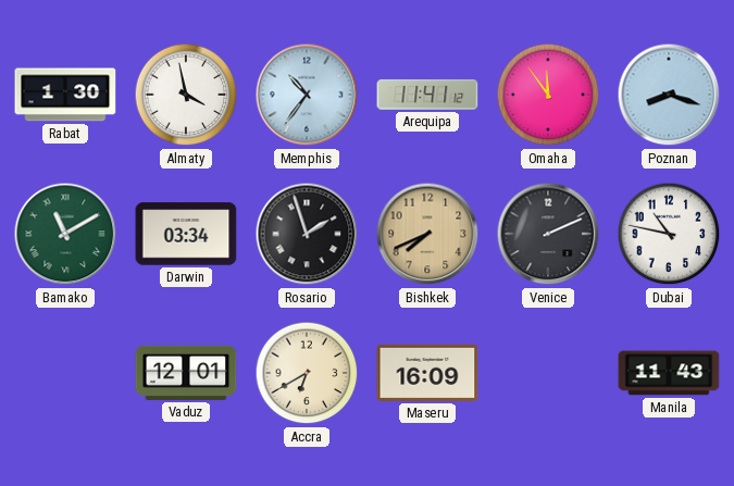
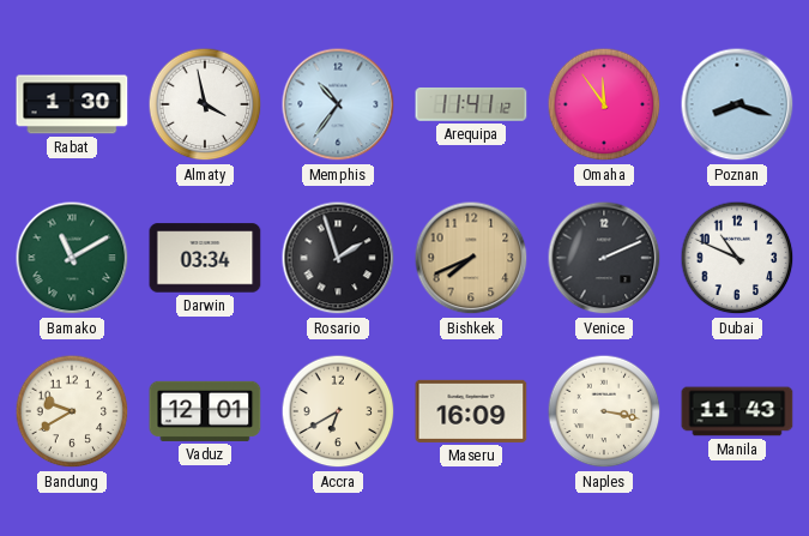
Dubai: 10:47 -> 10:49 (737, 258)
Bandung: none -> 9:40 (72, 411)
Naples: none -> 3:17 (604, 411)
